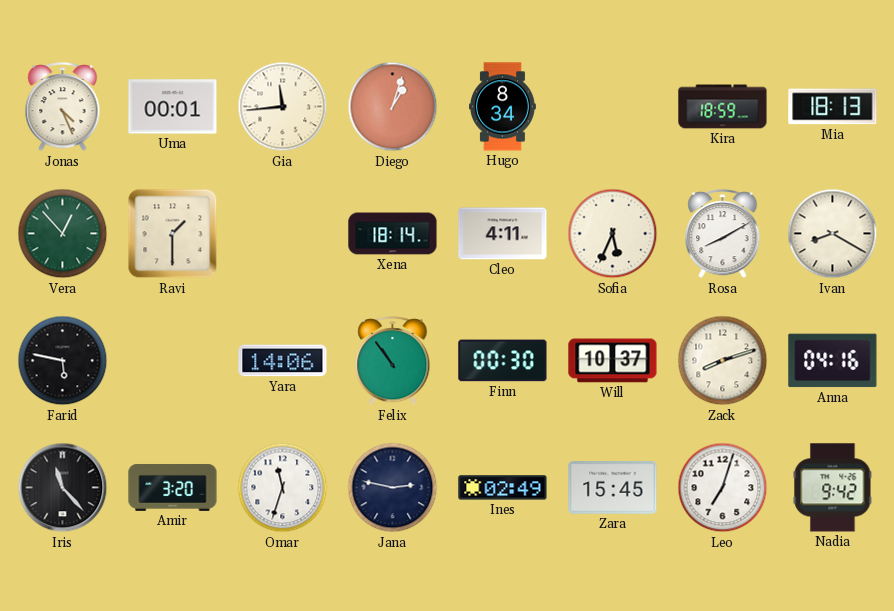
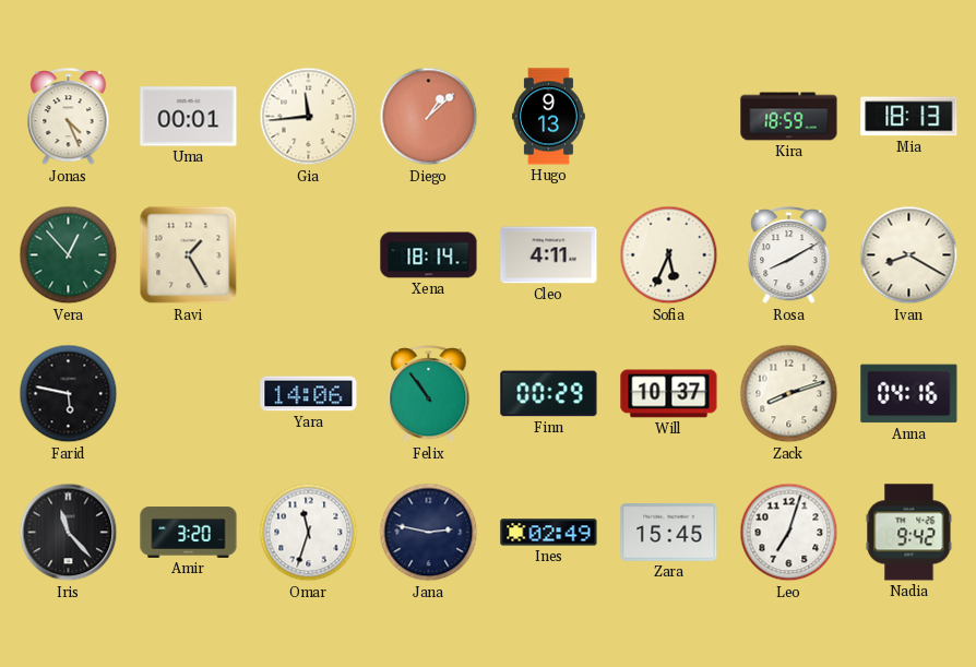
Diego: 1:03 -> 1:08 (429, 117)
Hugo: 8:34 -> 9:13 (549, 117)
Ravi: 1:30 -> 1:25 (189, 255)
Finn: 00:30 -> 00:29 (549, 394)
